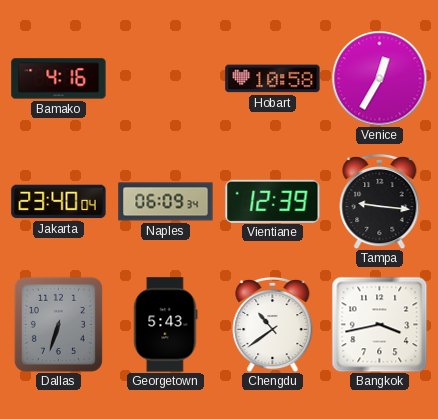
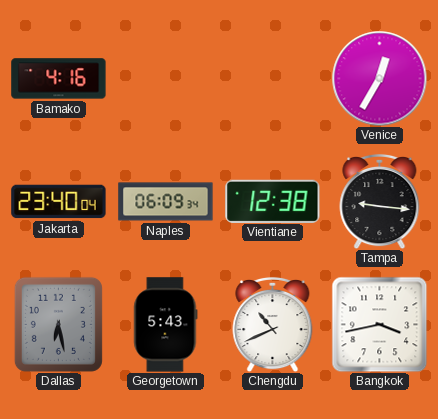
Hobart: 10:58 -> none (273, 79)
Vientiane: 12:39 -> 12:38 (273, 201)
Dallas: 6:33 -> 6:28 (58, 324)
Chengdu: 10:39 -> 10:41 (273, 324)
